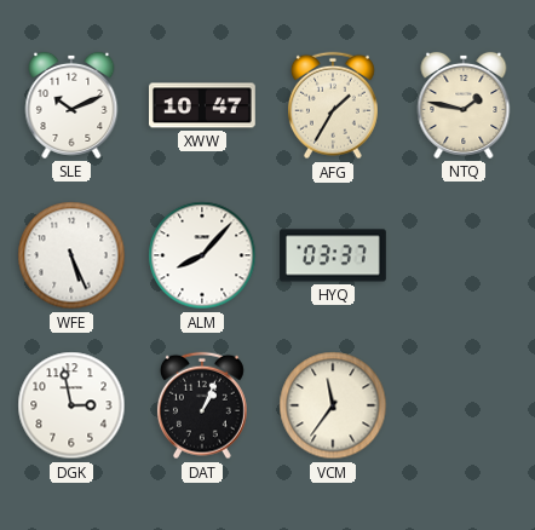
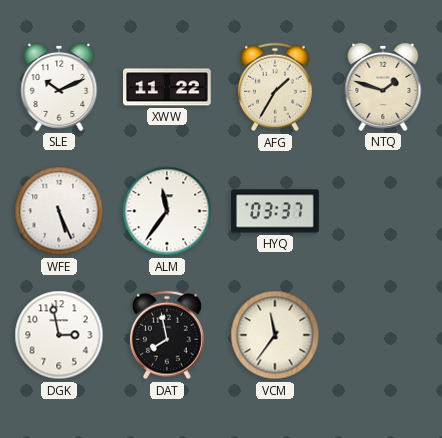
XWW: 10:47 -> 11:22 (168, 87)
NTQ: 1:47 -> 1:48 (383, 87)
ALM: 8:07 -> 11:36 (167, 211)
DAT: 1:04 -> 7:58 (167, 335)
